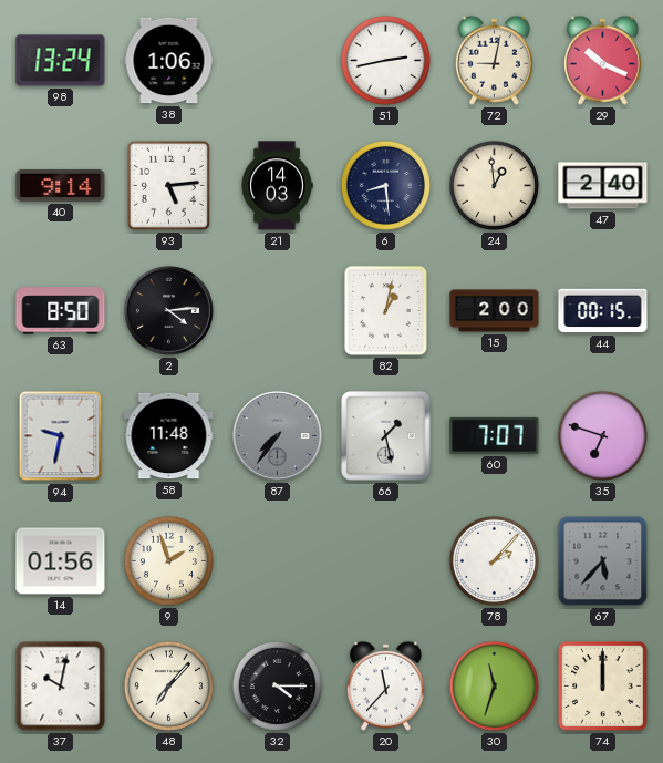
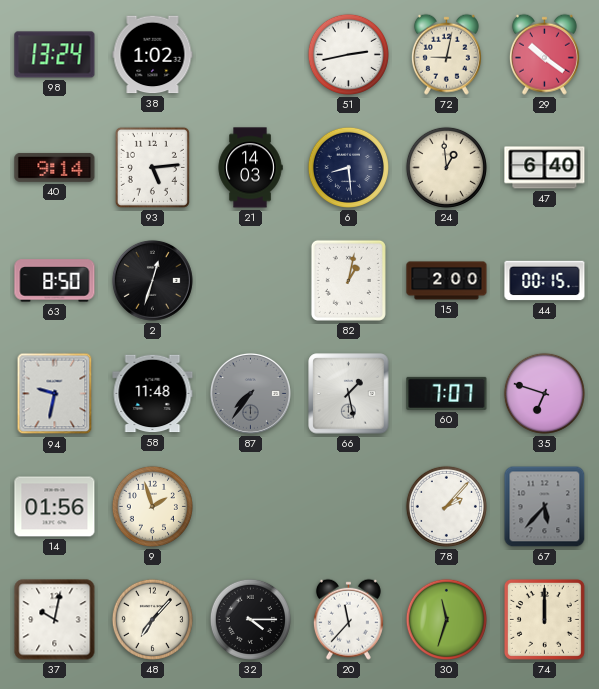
38: 1:06 -> 1:02 (153, 55)
29: 10:19 -> 10:21 (544, 54)
47: 2:40 -> 6:40 (545, 168)
2: 4:14 -> 12:33 (152, 280)
